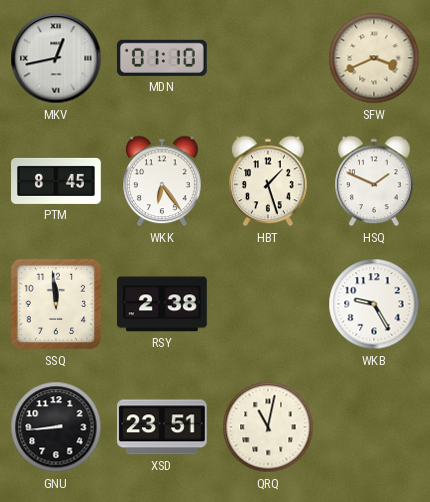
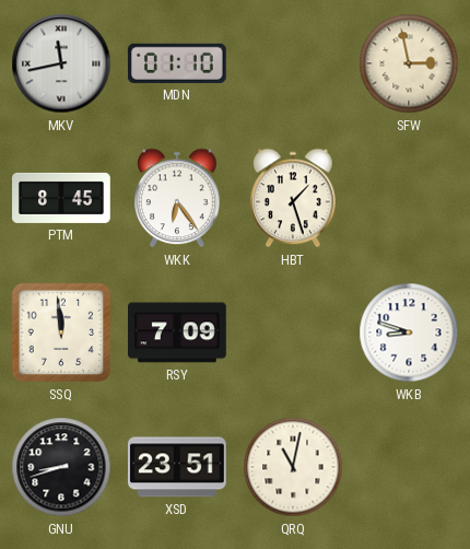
MKV: 12:43 -> 11:43 (61, 63)
SFW: 3:41 -> 2:58 (409, 63)
HSQ: 1:49 -> none (374, 181)
RSY: 2:38 -> 7:09 (178, 332)
WKB: 9:25 -> 8:48 (409, 332)
GNU: 8:44 -> 8:42 (61, 467)
